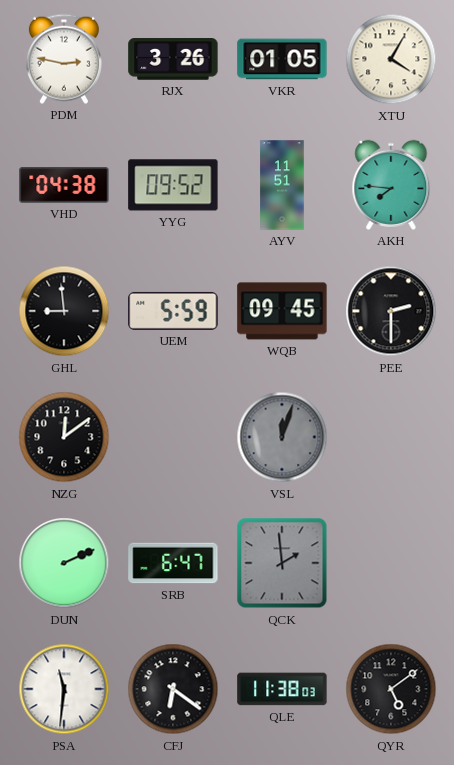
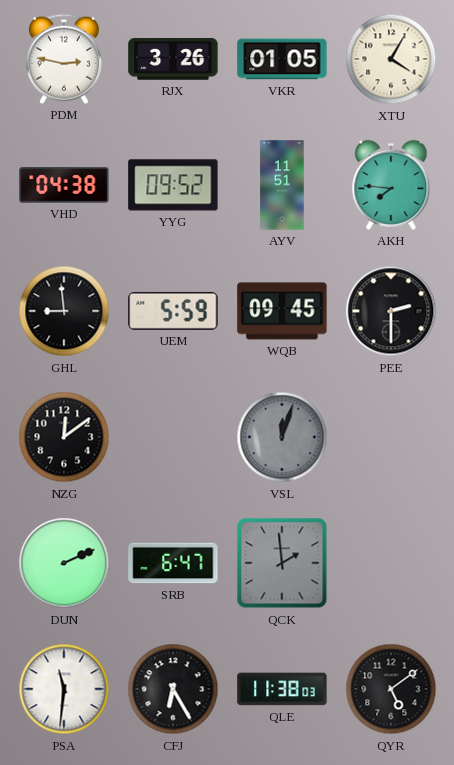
CFJ: 6:21 -> 6:25 (173, 689)
